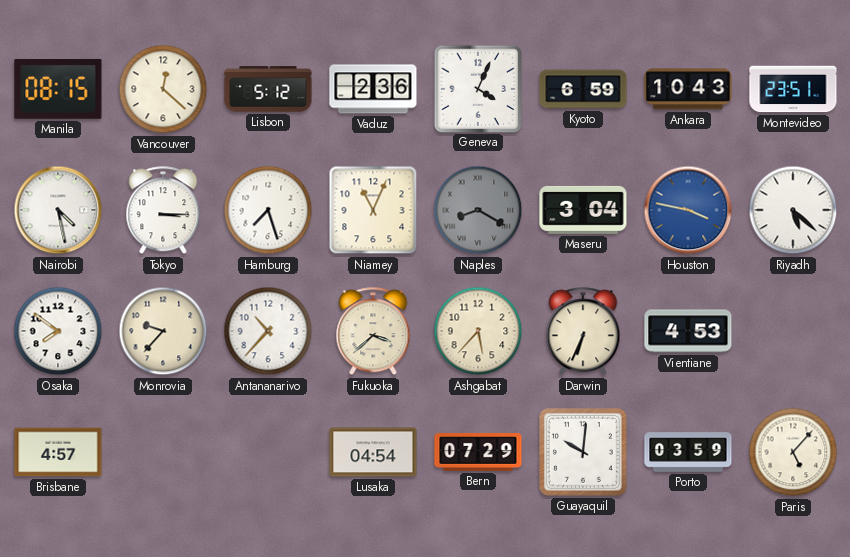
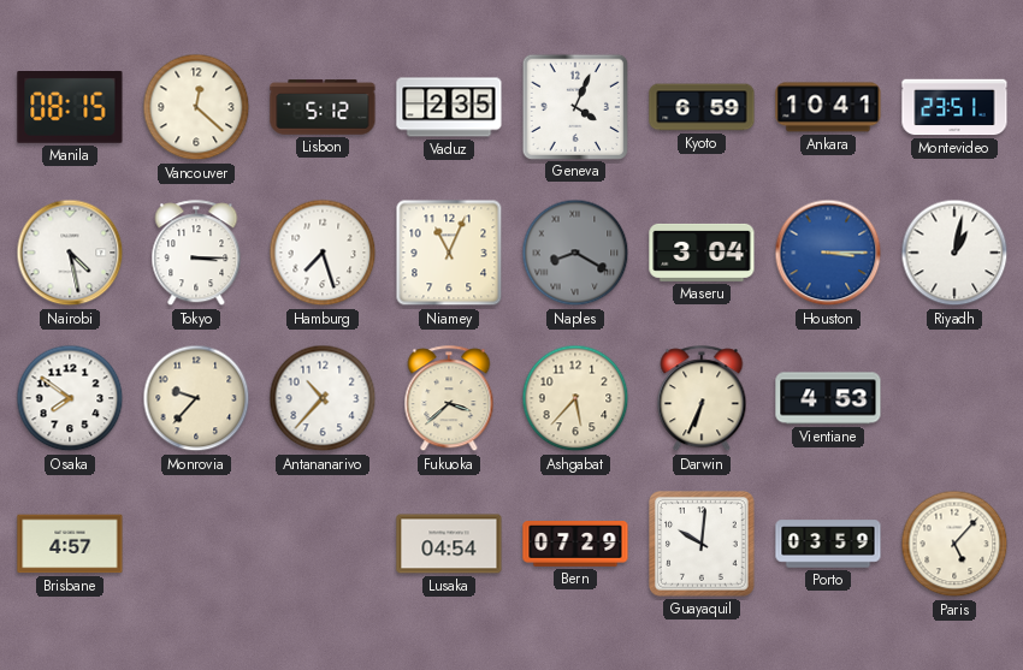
Vaduz: 2:36 -> 2:35 (449, 107)
Ankara: 10:43 -> 10:41 (828, 107)
Houston: 3:47 -> 3:15 (828, 253)
Riyadh: 5:22 -> 1:02 (954, 253)
